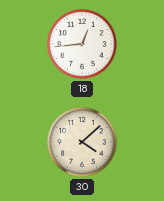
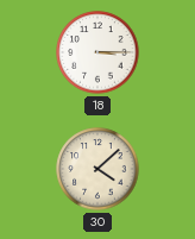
18: 12:44 -> 3:15 (97, 52)
